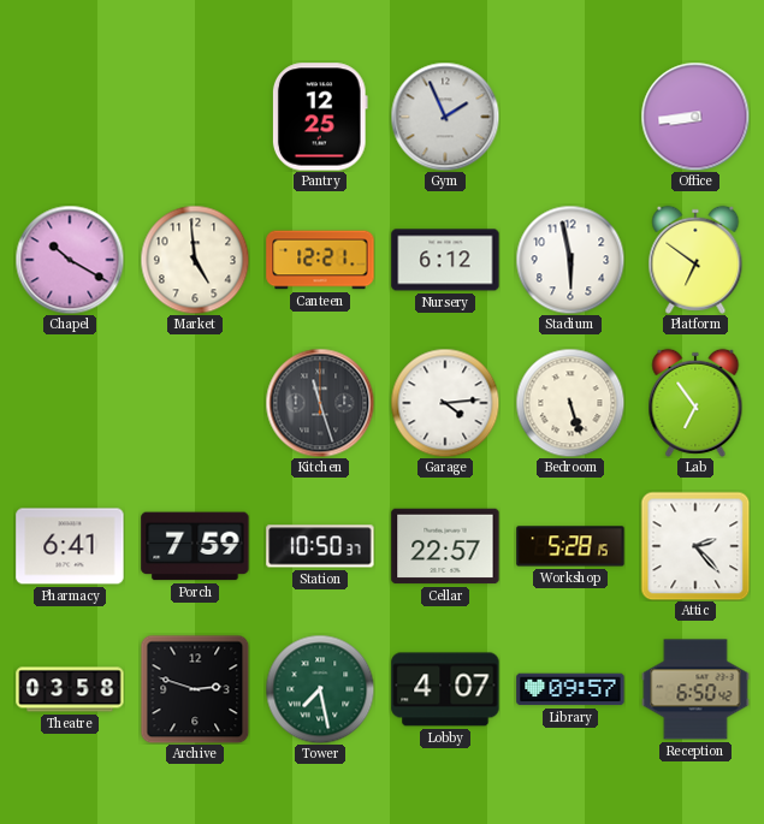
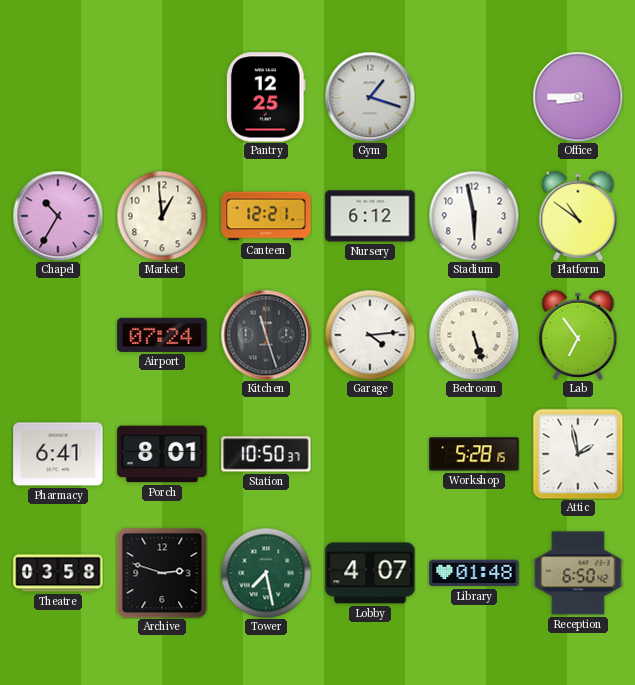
Gym: 1:56 -> 1:18 (370, 97)
Office: 8:44 -> 8:45 (578, 97)
Chapel: 10:20 -> 10:35 (58, 216)
Market: 4:59 -> 12:59 (162, 216)
Platform: 6:51 -> 10:51 (578, 216)
Airport: none -> 07:24 (162, 335)
Porch: 7:59 -> 8:01 (162, 454)
Cellar: 22:57 -> none (445, 546)
Attic: 2:23 -> 1:58 (578, 454)
Library: 09:57 -> 01:48 (474, 573)
